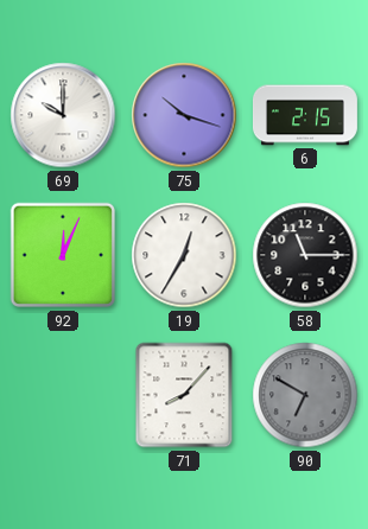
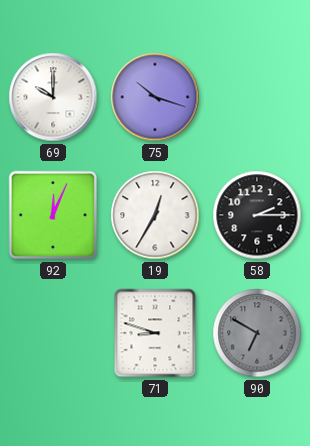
6: 2:15 -> none (305, 115)
58: 11:15 -> 2:15 (257, 215)
71: 8:07 -> 8:48 (155, 333)
